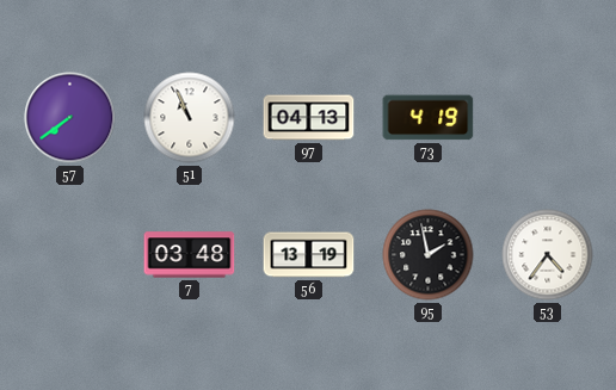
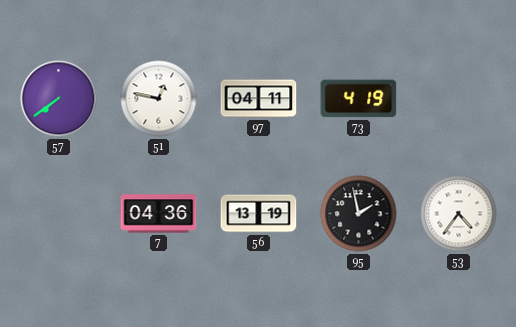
51: 10:56 -> 12:47 (159, 99)
97: 04:13 -> 04:11 (259, 99)
7: 03:48 -> 04:36 (159, 214)
